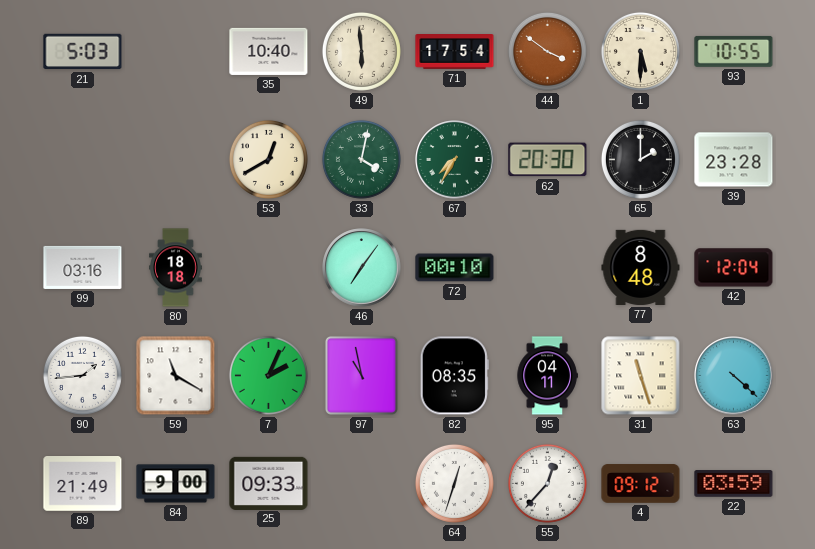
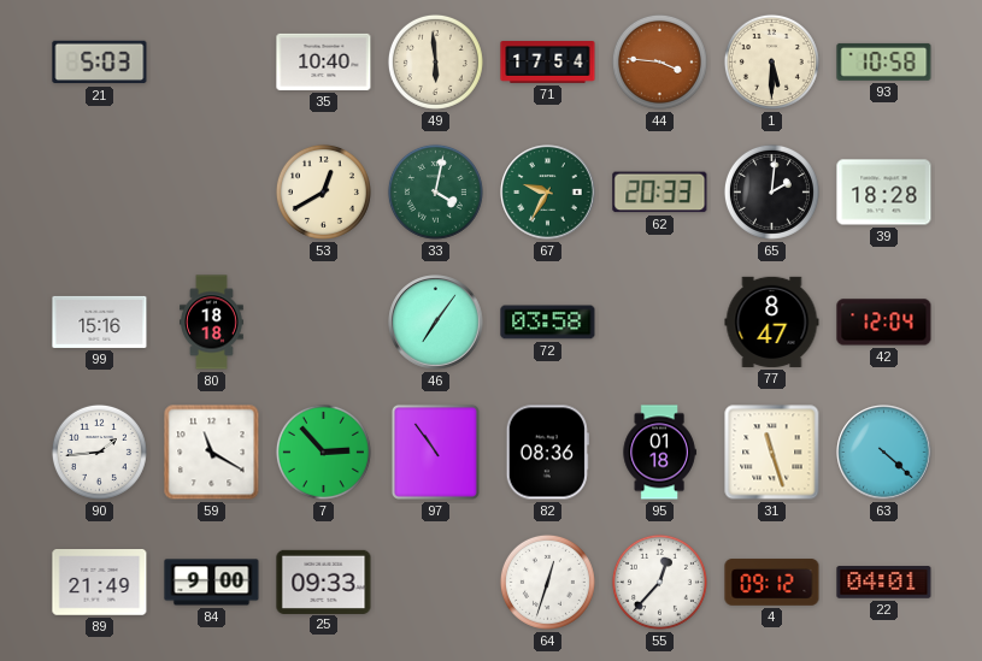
44: 3:51 -> 3:46 (659, 61)
93: 10:55 -> 10:58 (884, 61)
67: 7:35 -> 9:35 (548, 193)
62: 20:30 -> 20:33 (660, 193)
65: 2:00 -> 2:01 (771, 191)
39: 23:28 -> 18:28 (884, 193)
99: 03:16 -> 15:16 (100, 321)
72: 00:10 -> 03:58 (548, 323)
77: 8:48 -> 8:47 (772, 321)
7: 2:04 -> 2:53 (323, 452)
97: 10:58 -> 10:54 (435, 452)
82: 08:35 -> 08:36 (547, 453)
95: 04:11 -> 01:18 (659, 453)
22: 03:59 -> 04:01 (884, 583)
